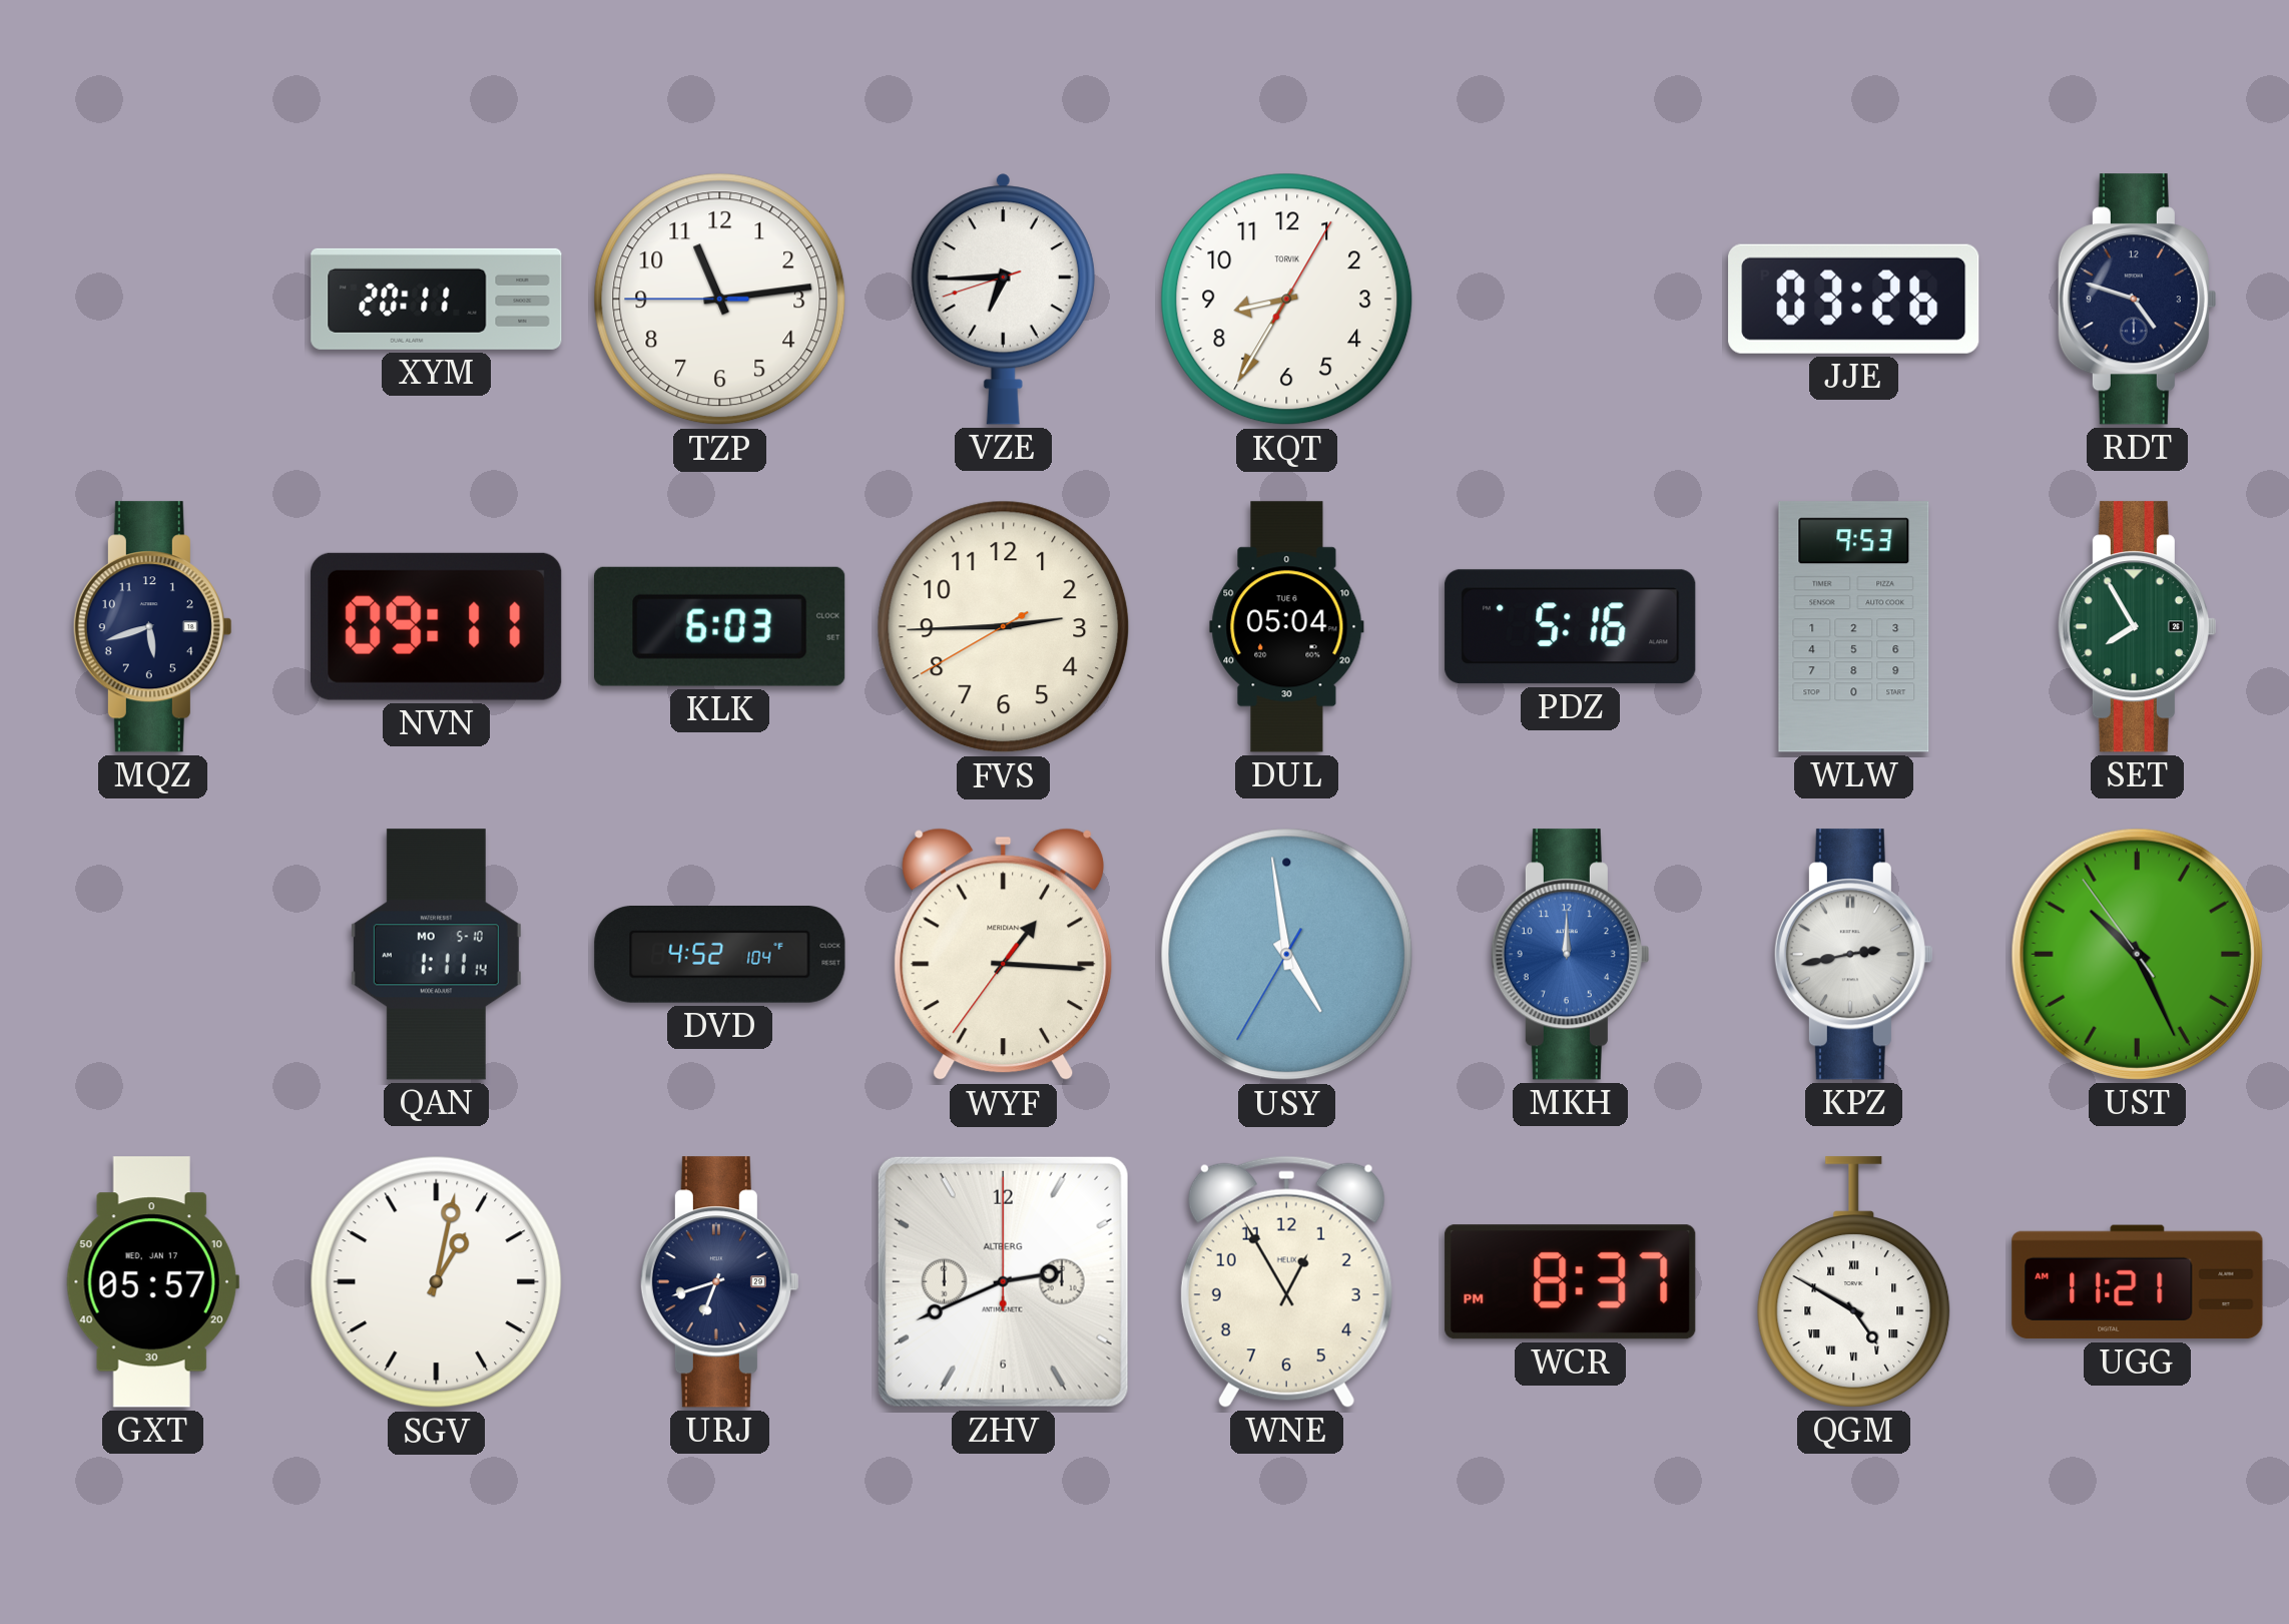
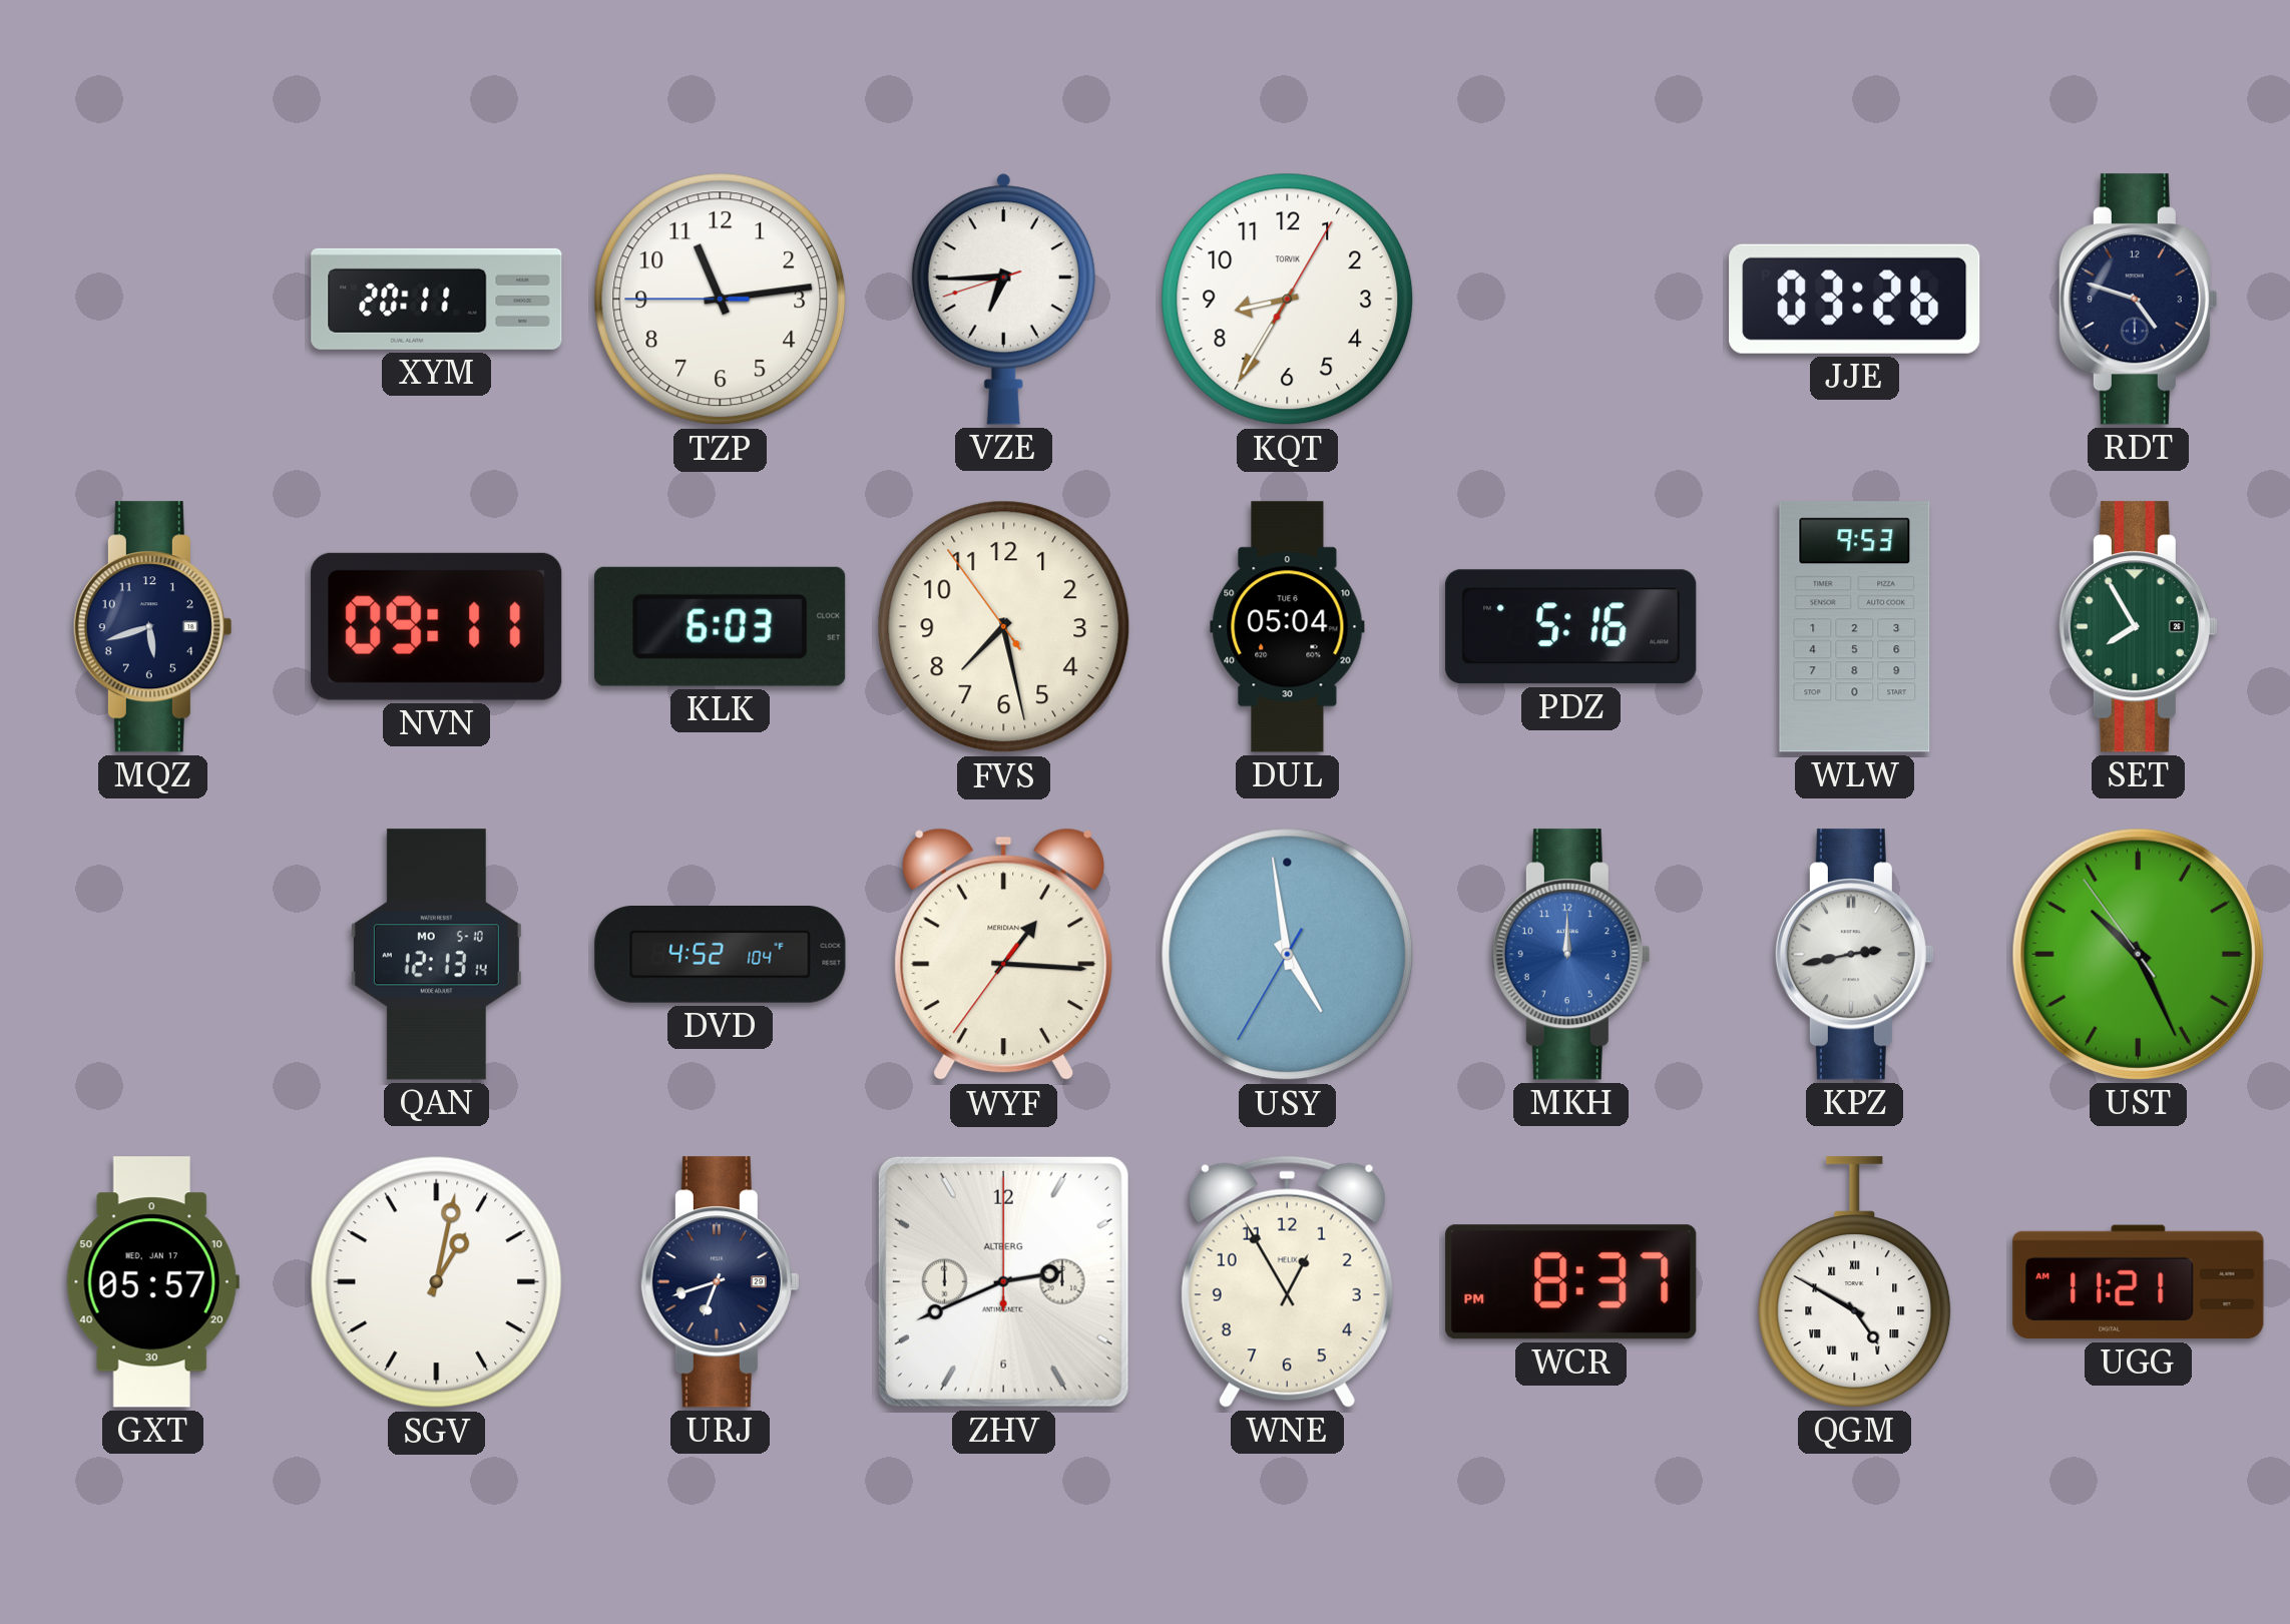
FVS: 2:44 -> 7:27 (1004, 627)
QAN: 1:11 -> 12:13 (436, 955)
